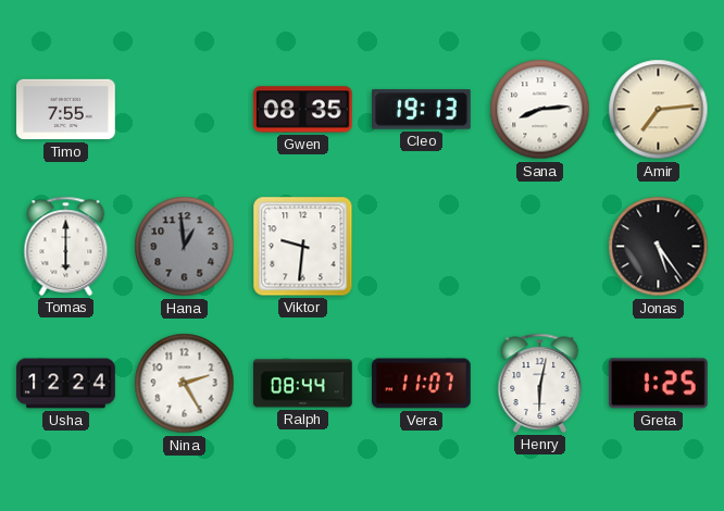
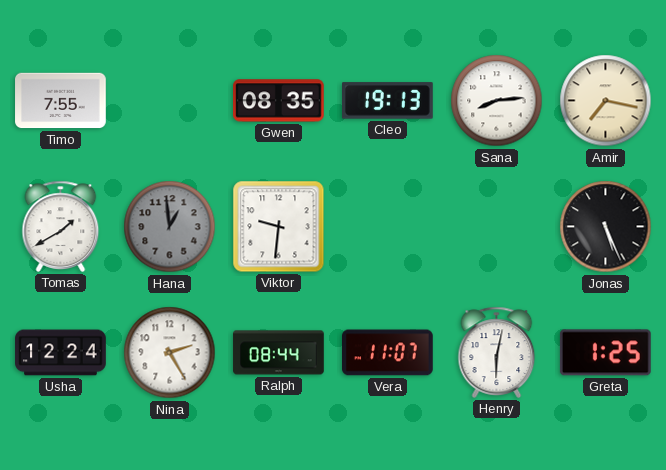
Amir: 7:14 -> 7:17 (606, 101)
Tomas: 6:00 -> 1:40 (61, 226)
Jonas: 5:24 -> 5:26 (606, 227)
